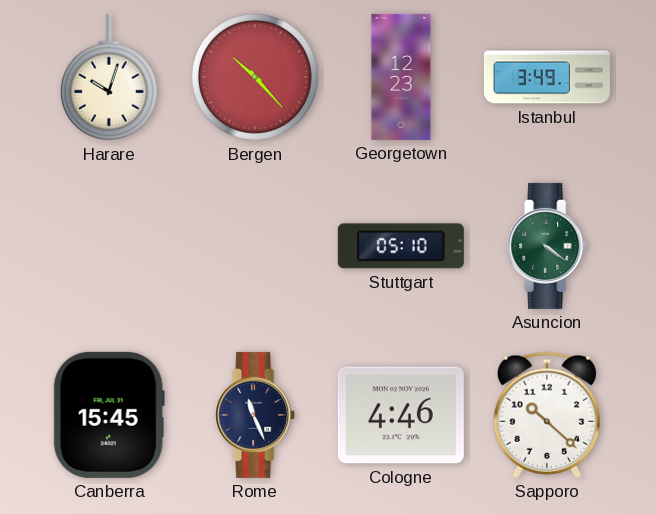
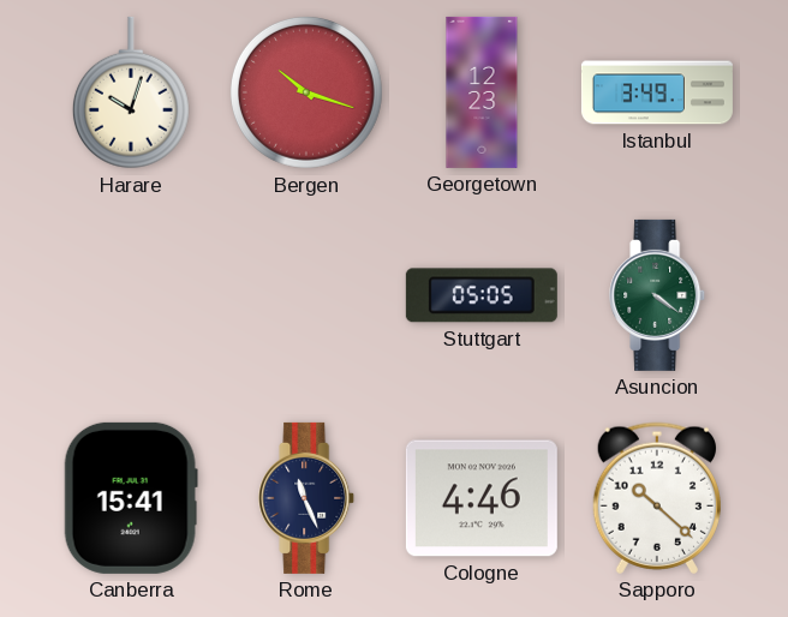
Bergen: 10:23 -> 10:18 (306, 92)
Stuttgart: 05:10 -> 05:05 (482, 295)
Canberra: 15:45 -> 15:41 (131, 498)
